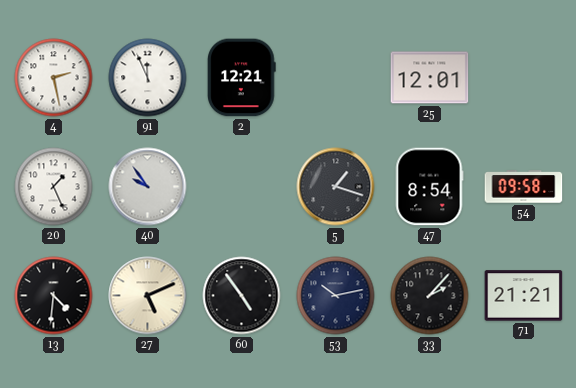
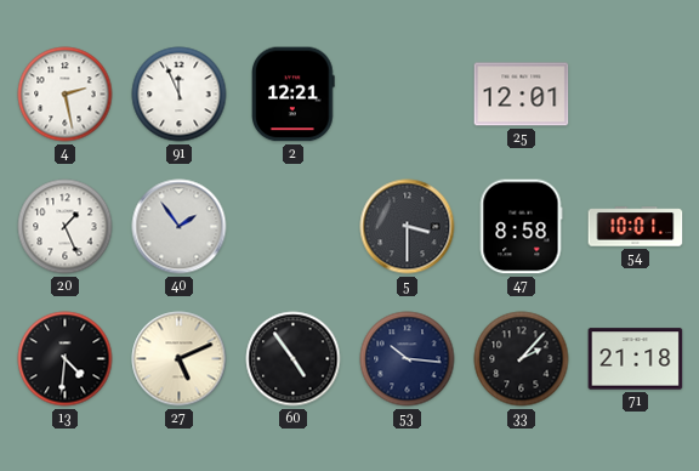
40: 9:54 -> 1:54 (180, 227)
5: 1:18 -> 3:30 (408, 227)
47: 8:54 -> 8:58 (521, 227)
54: 09:58 -> 10:01 (636, 227)
53: 10:13 -> 10:16 (408, 359)
71: 21:21 -> 21:18 (636, 359)
